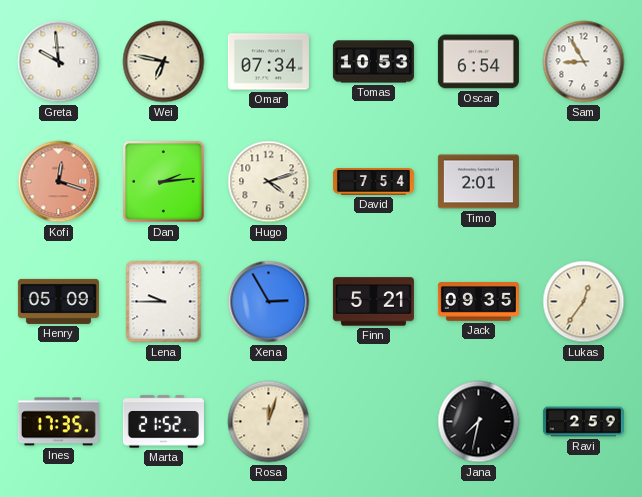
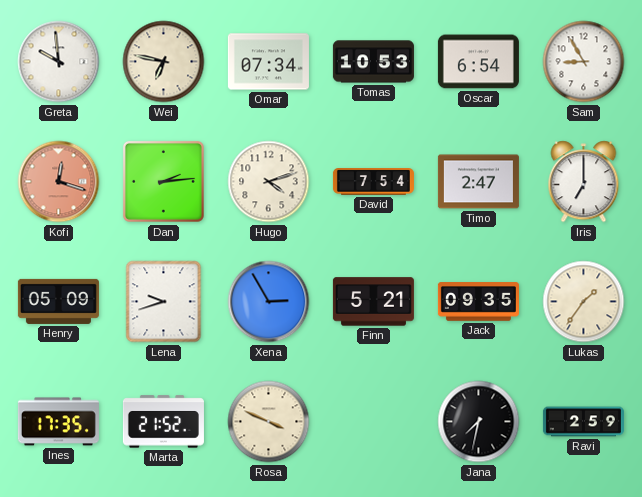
Timo: 2:01 -> 2:47 (478, 182)
Iris: none -> 7:00 (584, 182)
Lena: 9:45 -> 9:42 (164, 302)
Lukas: 12:36 -> 1:36 (584, 302)
Rosa: 12:03 -> 3:49 (269, 422)
